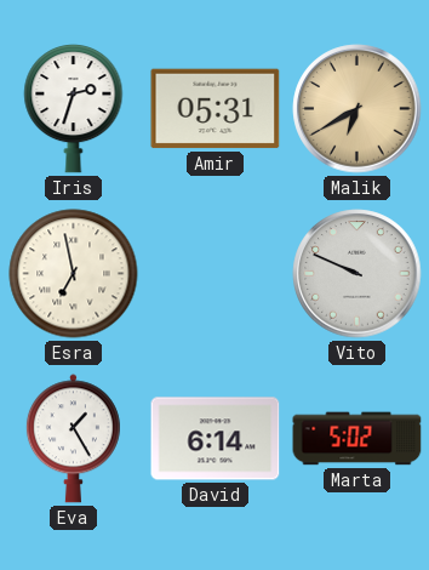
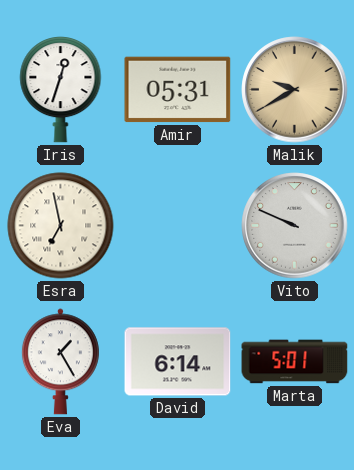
Iris: 2:33 -> 12:33 (61, 89)
Malik: 6:40 -> 9:40 (295, 90)
Marta: 5:02 -> 5:01 (295, 362)
